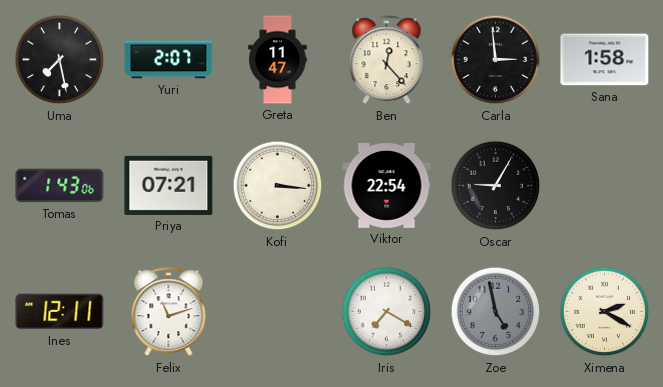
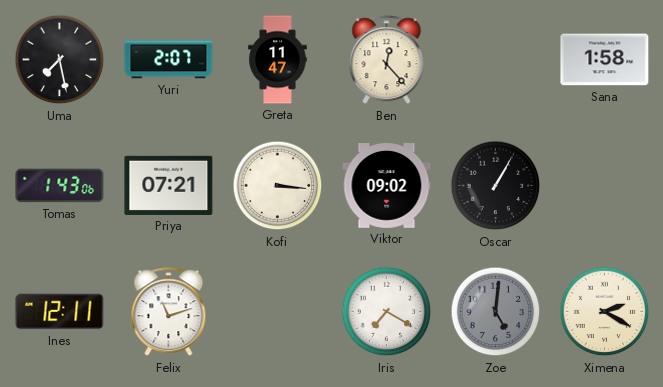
Carla: 2:59 -> none (496, 60)
Viktor: 22:54 -> 09:02 (387, 186)
Oscar: 9:05 -> 1:05 (496, 186)
Zoe: 4:58 -> 5:01 (496, 312)
